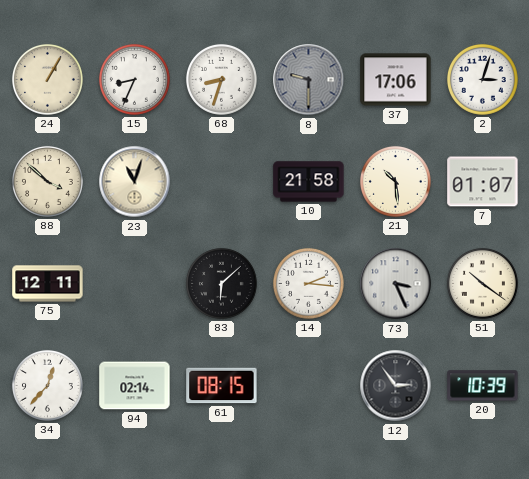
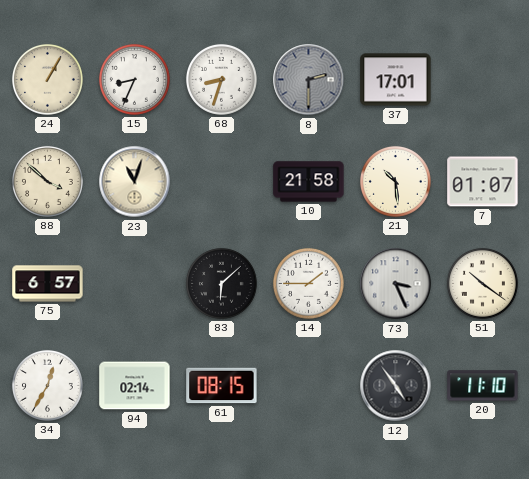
8: 9:30 -> 2:30 (309, 80)
37: 17:06 -> 17:01 (396, 80)
2: 3:03 -> none (483, 80)
75: 12:11 -> 6:57 (48, 284)
14: 2:16 -> 1:45 (309, 284)
34: 12:37 -> 12:35 (48, 386)
12: 2:54 -> 4:54 (396, 386)
20: 10:39 -> 11:10 (483, 386)
